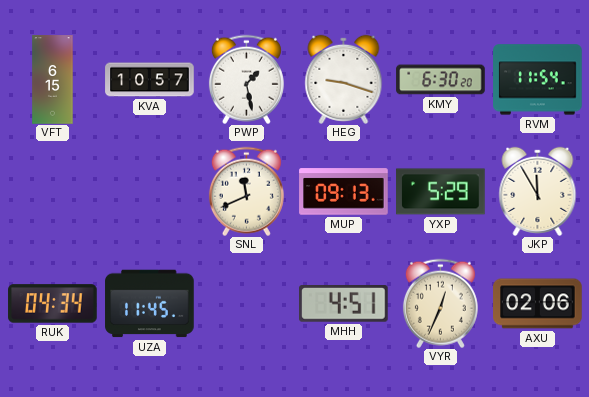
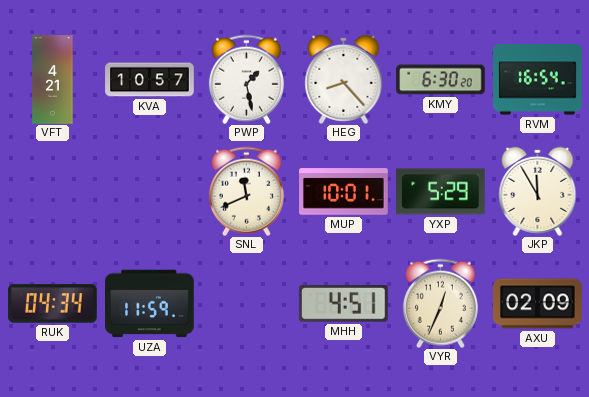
VFT: 6:15 -> 4:21 (53, 80)
HEG: 9:18 -> 8:23 (344, 79)
RVM: 11:54 -> 16:54 (538, 80)
MUP: 09:13 -> 10:01 (344, 192)
UZA: 11:45 -> 11:59 (150, 304)
AXU: 02:06 -> 02:09 (538, 304)
